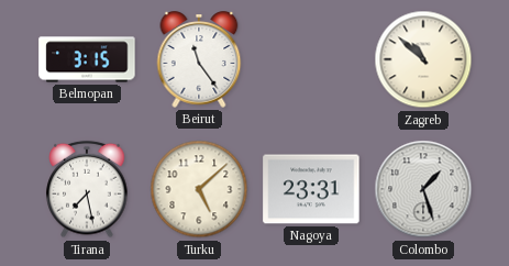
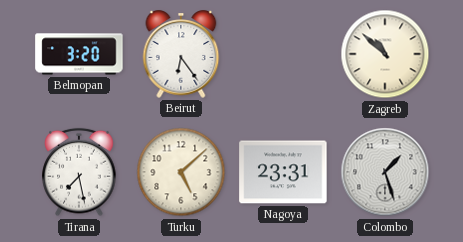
Belmopan: 3:15 -> 3:20 (79, 54)
Beirut: 11:24 -> 6:24 (181, 54)
